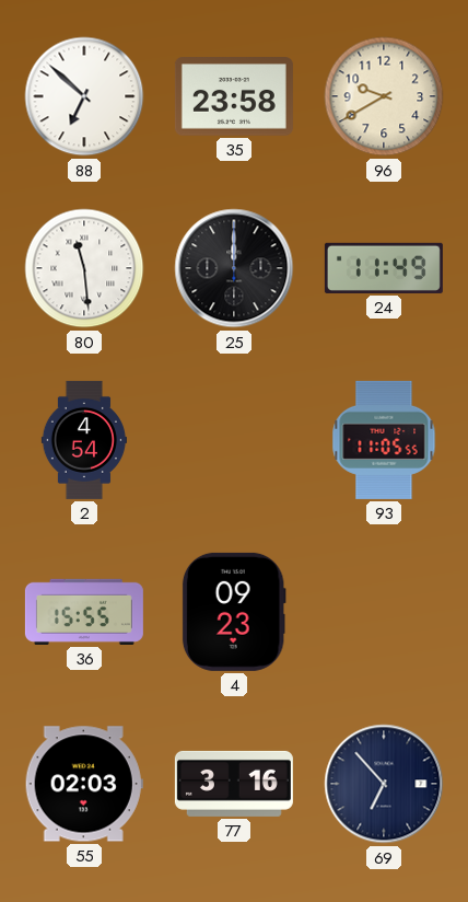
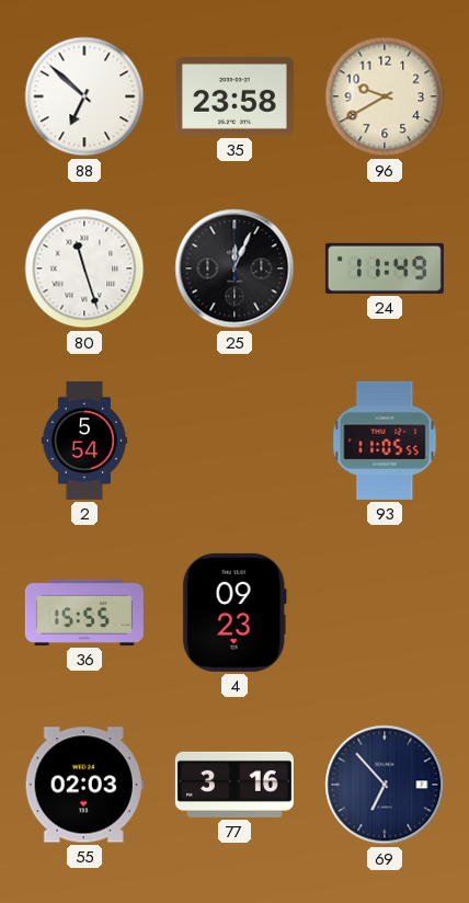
80: 11:29 -> 11:27 (84, 268)
25: 12:00 -> 12:04 (234, 268)
2: 4:54 -> 5:54 (84, 441)
